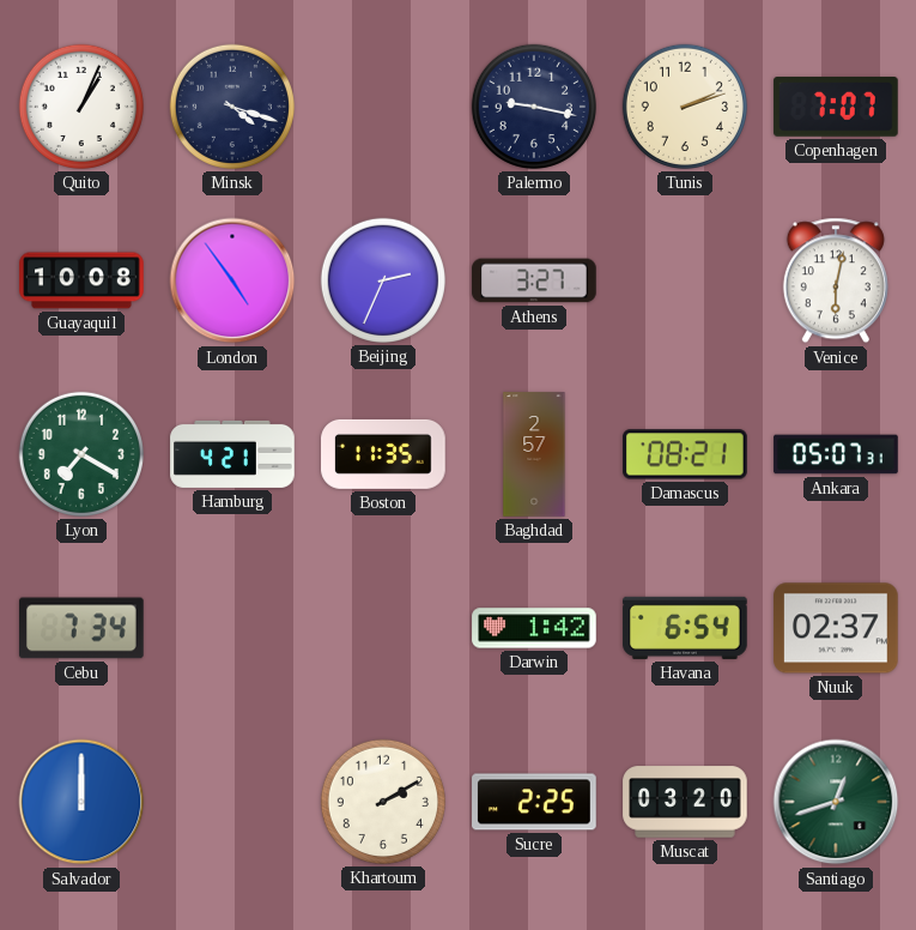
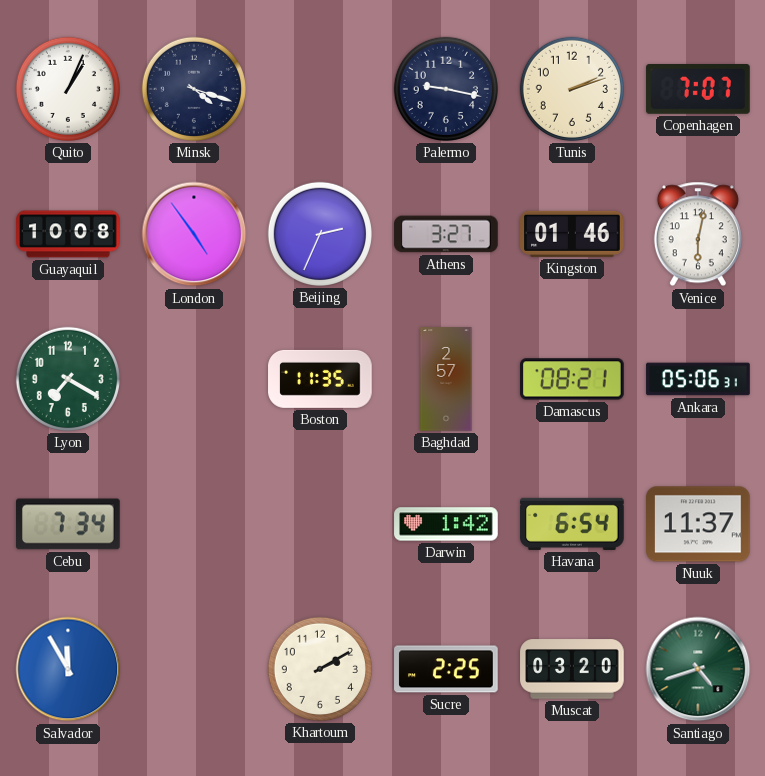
Kingston: none -> 01:46 (572, 234)
Hamburg: 4:21 -> none (232, 454)
Ankara: 05:07 -> 05:06 (698, 379)
Nuuk: 02:37 -> 11:37 (698, 524)
Salvador: 12:00 -> 11:55 (68, 669)
Santiago: 12:42 -> 4:42 (698, 669)
